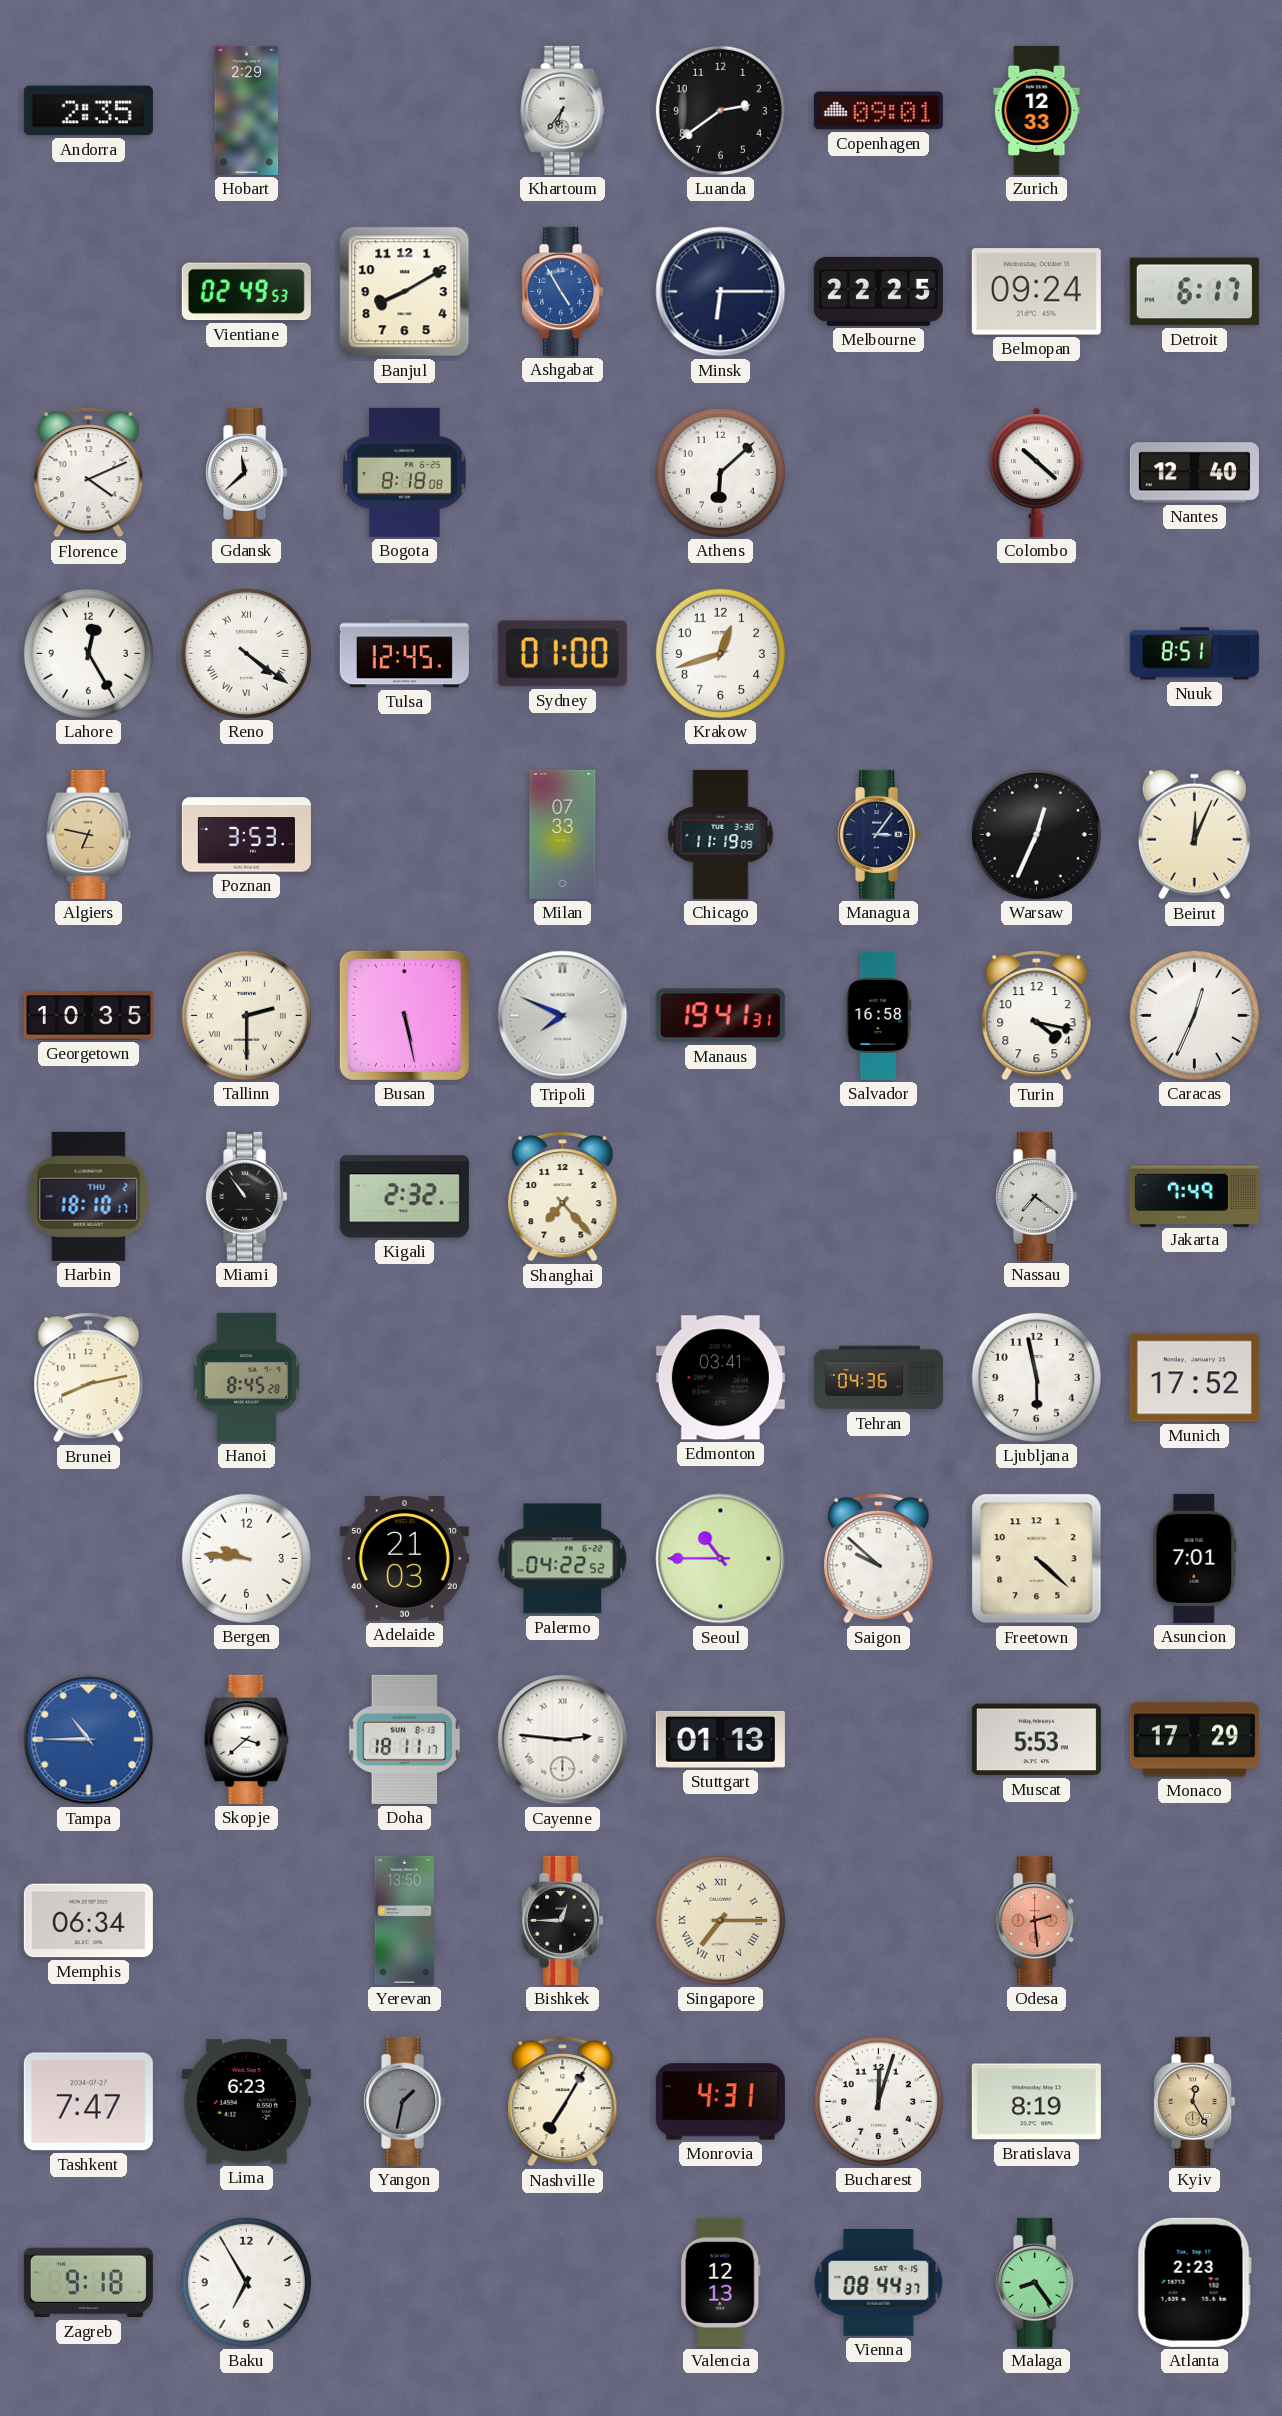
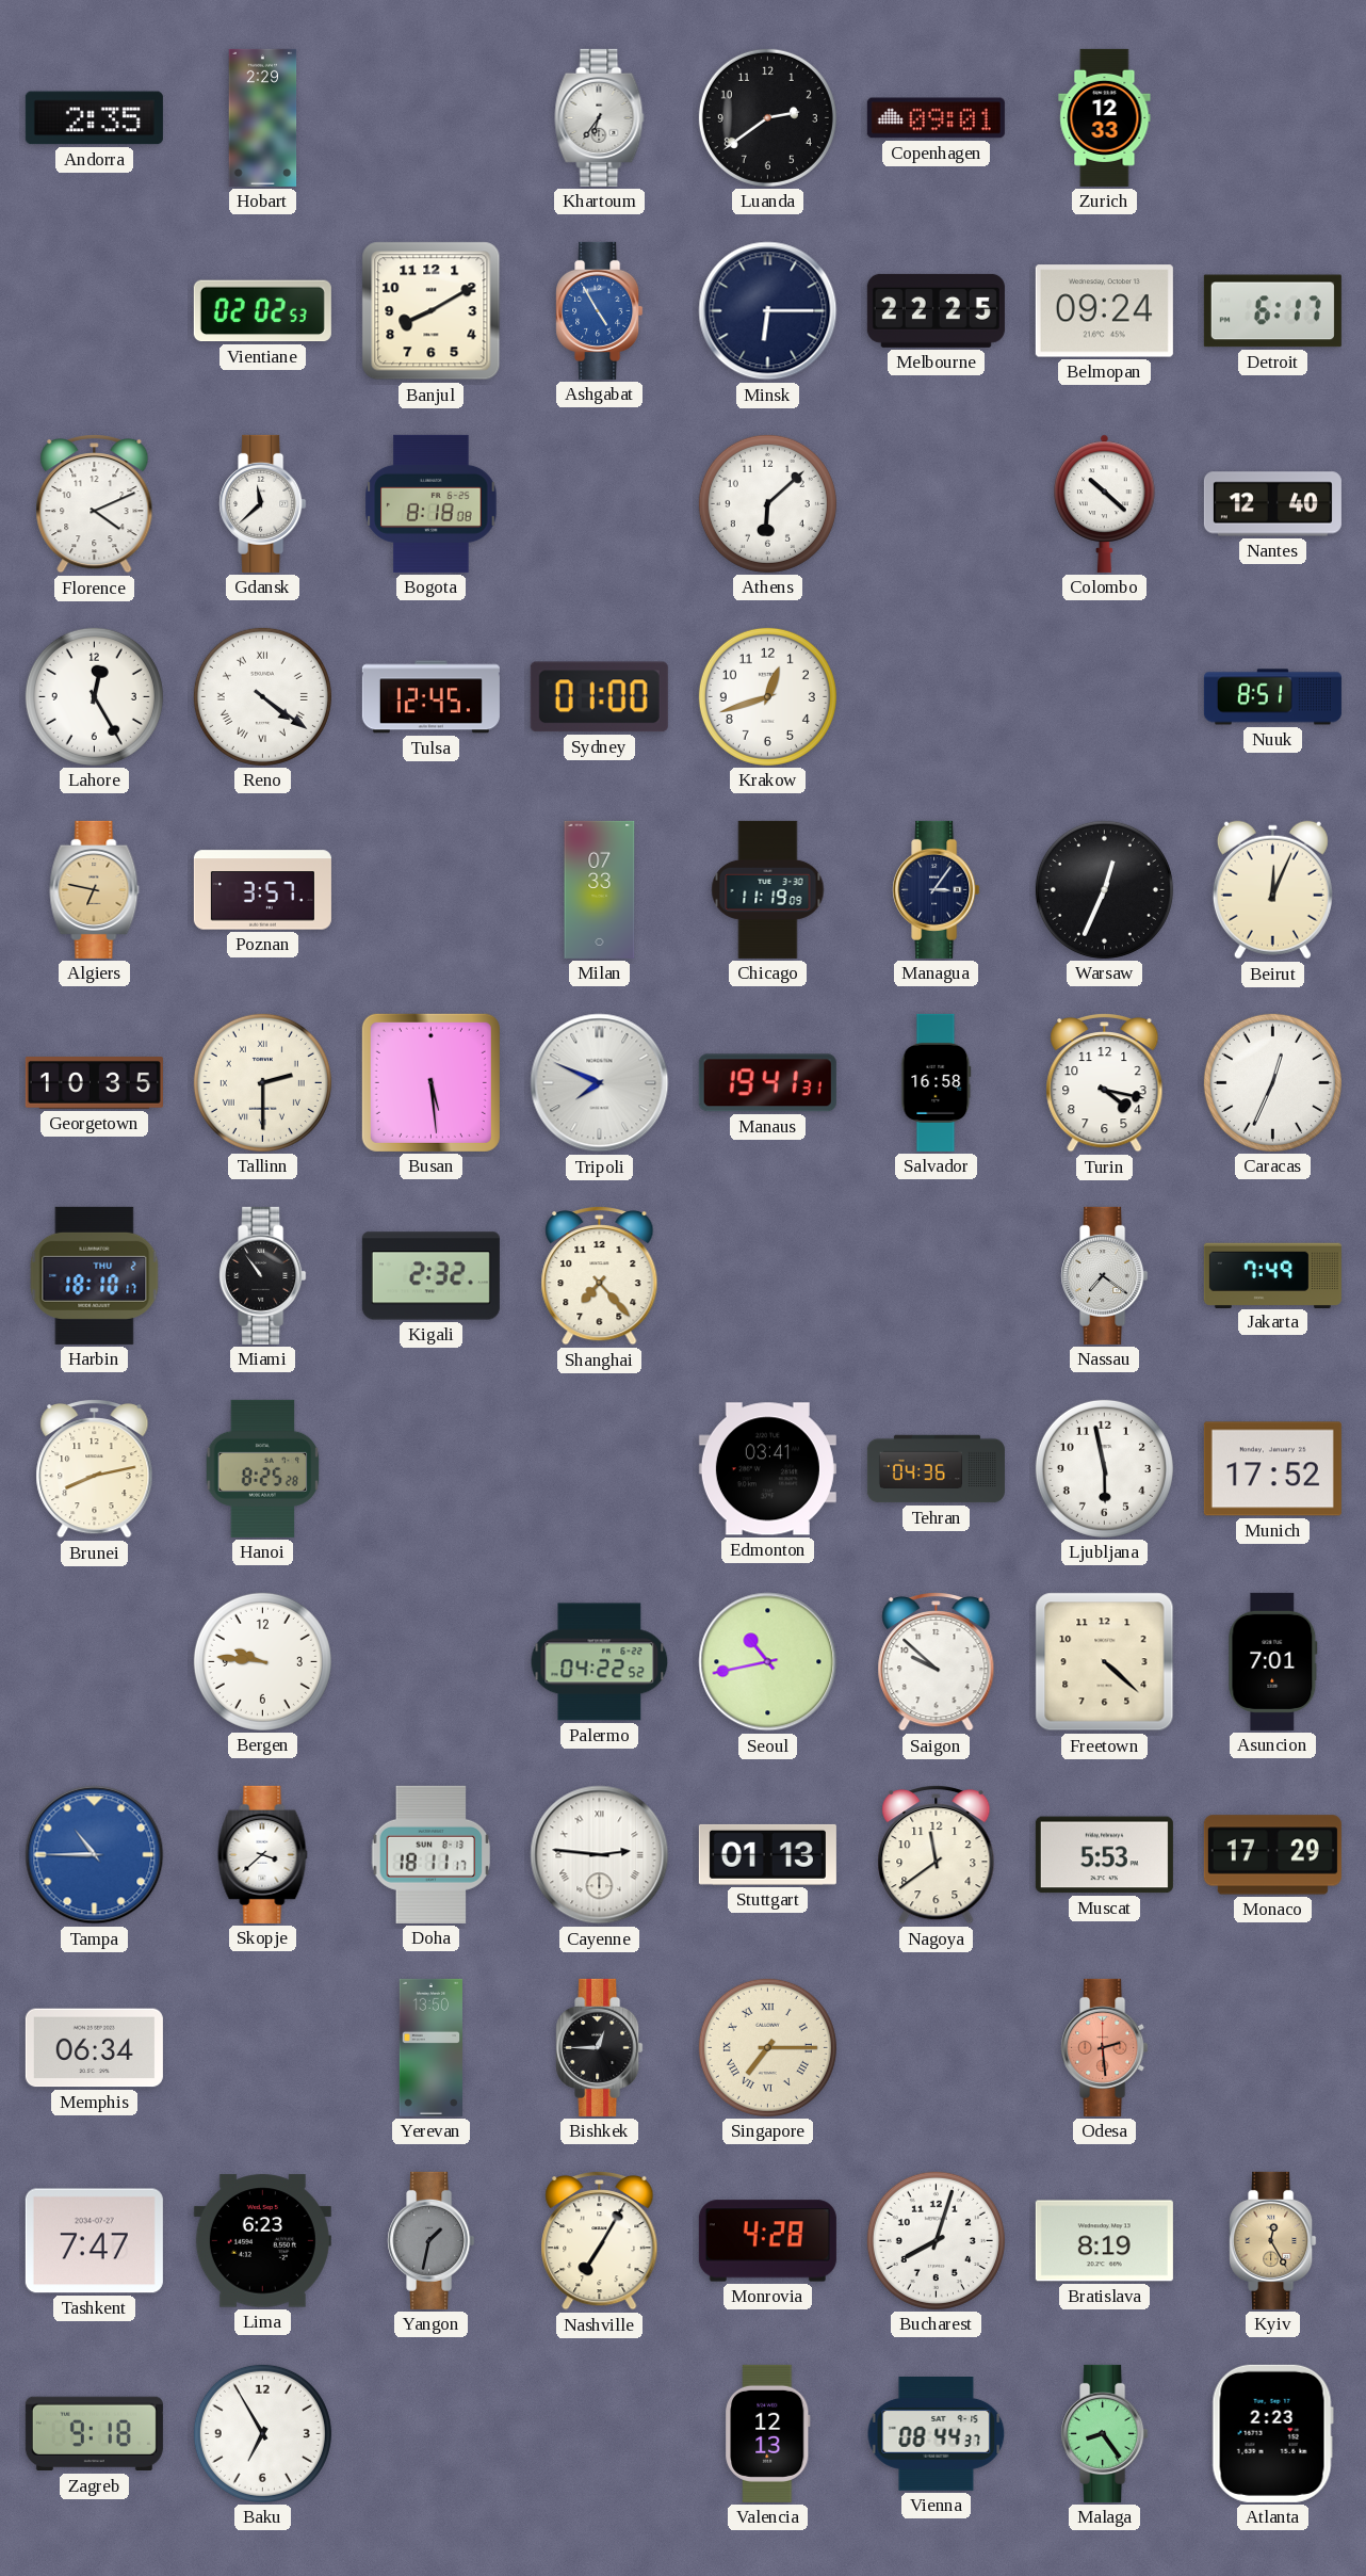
Vientiane: 02:49 -> 02:02 (262, 311)
Poznan: 3:53 -> 3:57 (262, 890)
Busan: 5:28 -> 5:29 (430, 1082)
Hanoi: 8:45 -> 8:25 (263, 1468)
Adelaide: 21:03 -> none (404, 1559)
Seoul: 10:45 -> 10:43 (768, 1662)
Nagoya: none -> 11:39 (937, 1855)
Monrovia: 4:31 -> 4:28 (767, 2241)
Bucharest: 12:03 -> 8:03 (936, 2240)
